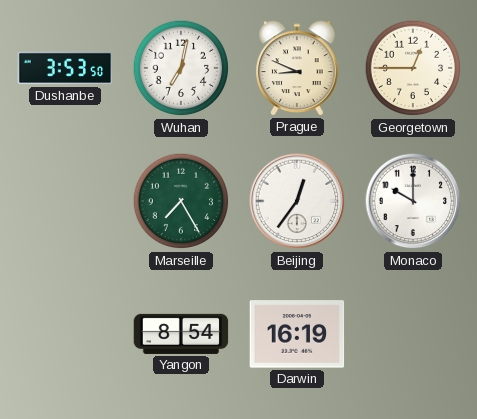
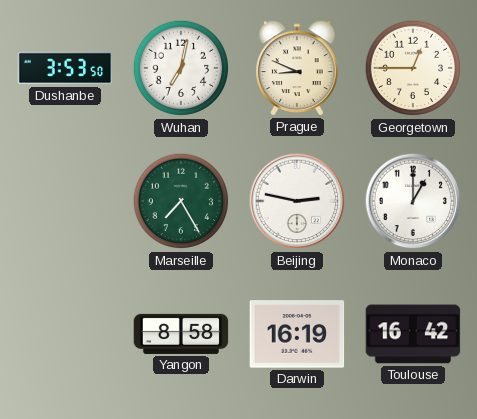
Beijing: 12:36 -> 2:47 (297, 201)
Monaco: 10:00 -> 1:00 (413, 201)
Yangon: 8:54 -> 8:58 (181, 334)
Toulouse: none -> 16:42 (413, 334)
